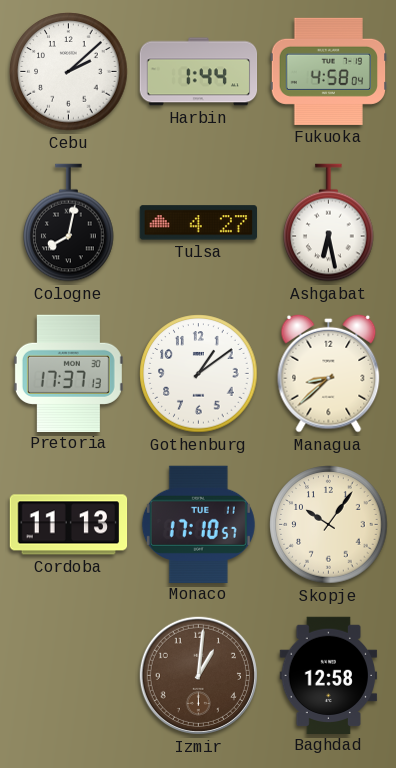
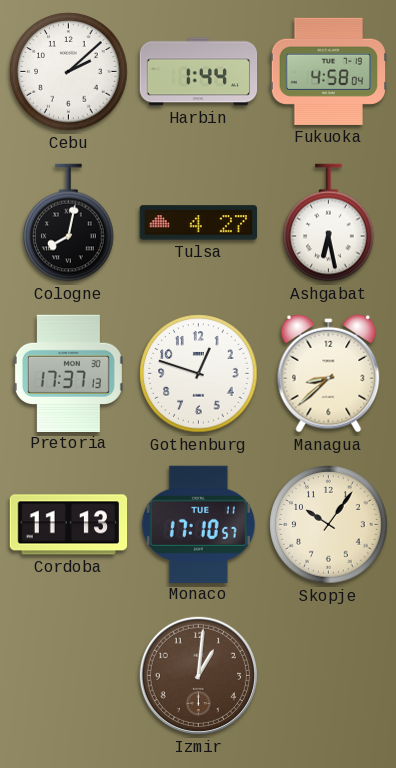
Gothenburg: 1:09 -> 12:48 (199, 374)
Baghdad: 12:58 -> none (329, 675)
